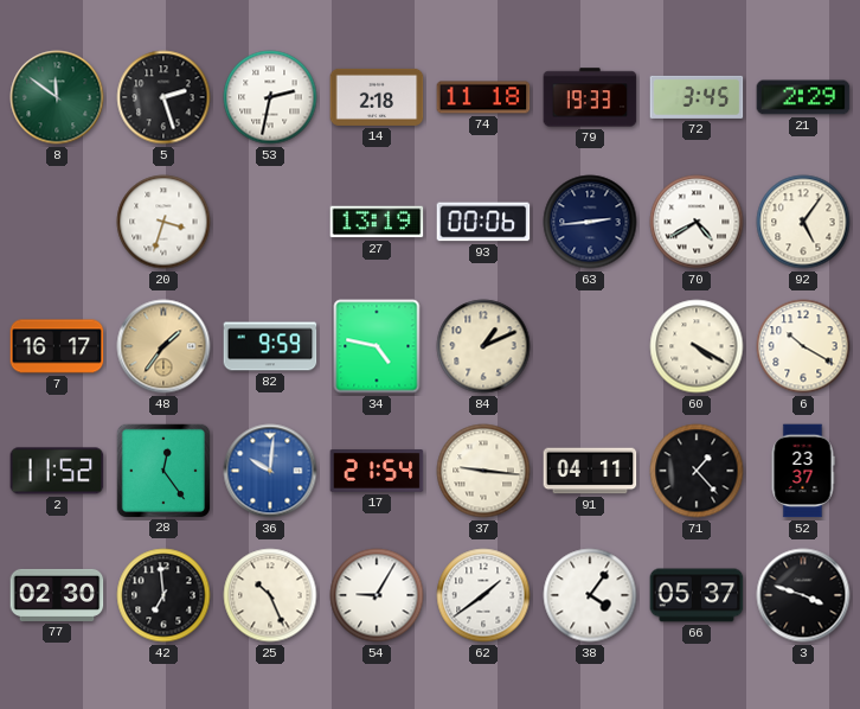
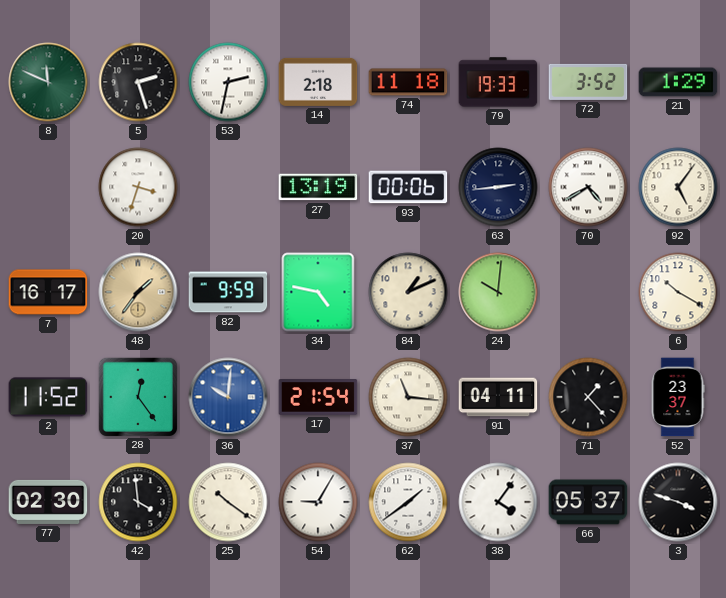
8: 11:51 -> 11:49 (48, 82)
72: 3:45 -> 3:52 (588, 82)
21: 2:29 -> 1:29 (678, 82)
24: none -> 10:01 (498, 292)
60: 4:20 -> none (697, 346)
37: 9:16 -> 11:16 (408, 397)
42: 6:59 -> 3:59 (138, 502)
25: 10:26 -> 10:21 (228, 502)
